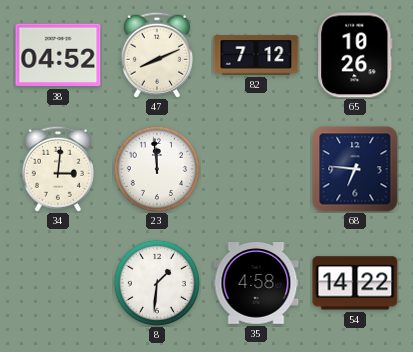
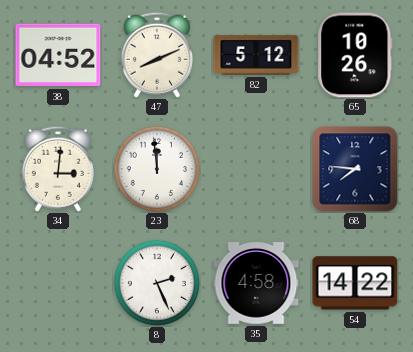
82: 7:12 -> 5:12 (256, 55)
68: 6:46 -> 7:46 (355, 169)
8: 1:31 -> 2:26 (157, 283)
